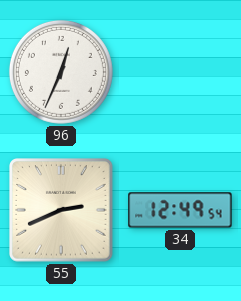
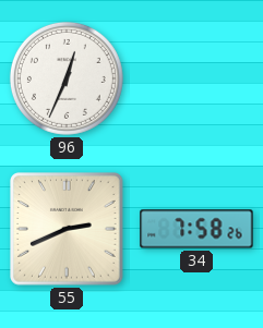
34: 12:49 -> 7:58 (196, 229)
